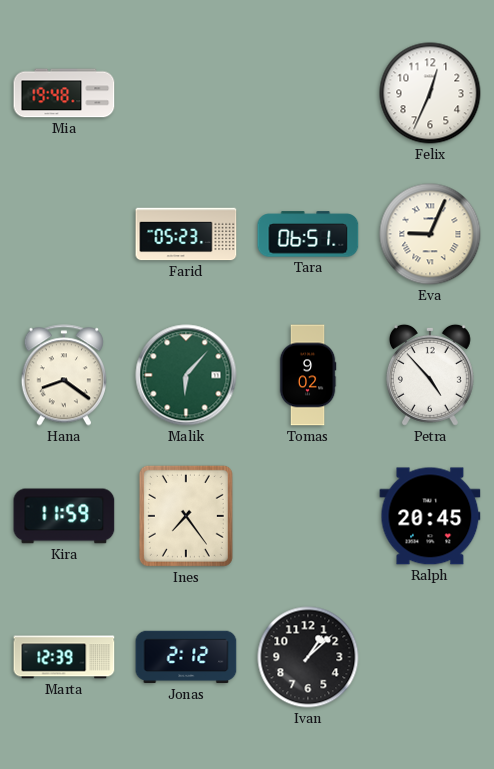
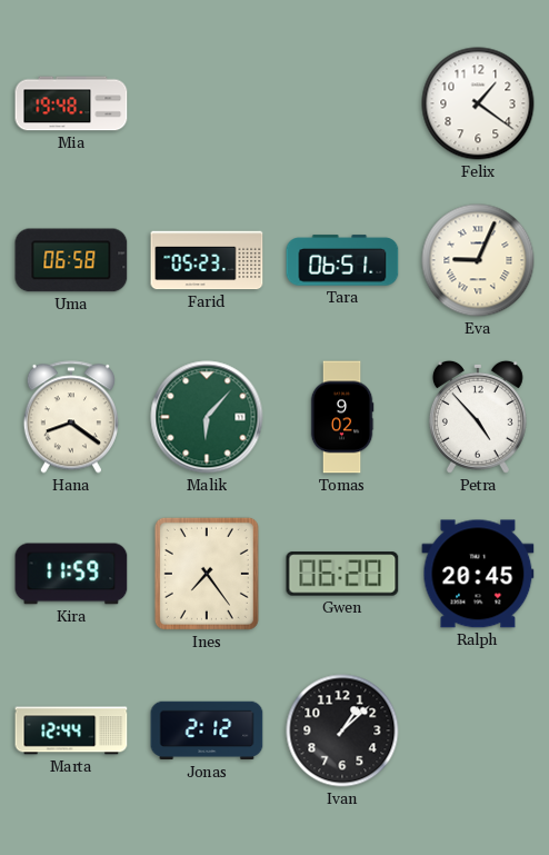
Felix: 12:34 -> 1:21 (478, 103)
Uma: none -> 06:58 (71, 260)
Gwen: none -> 06:20 (342, 574)
Marta: 12:39 -> 12:44 (71, 730)
